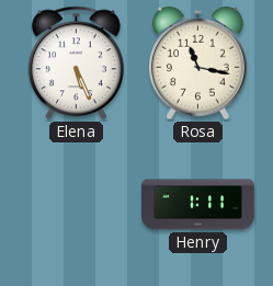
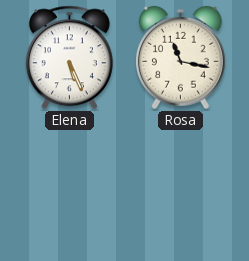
Henry: 1:11 -> none (198, 205)
